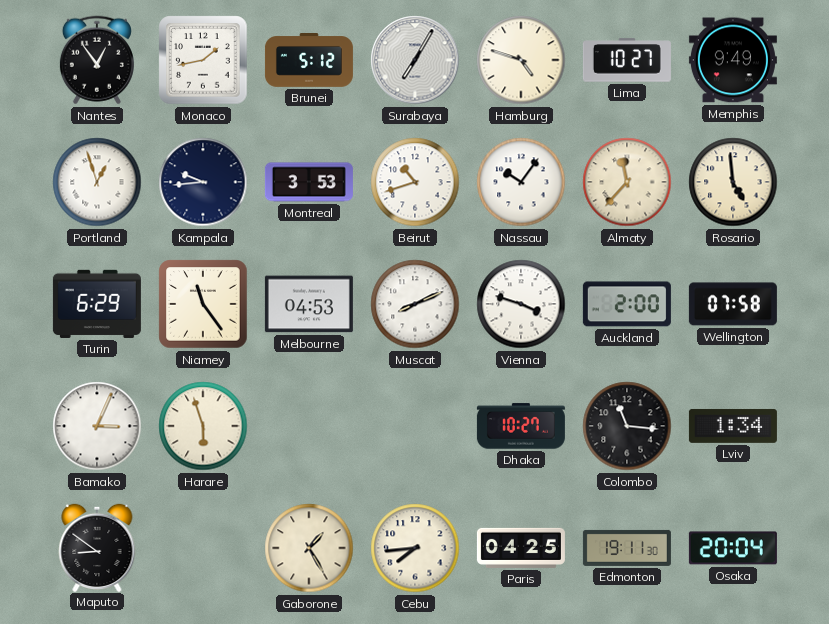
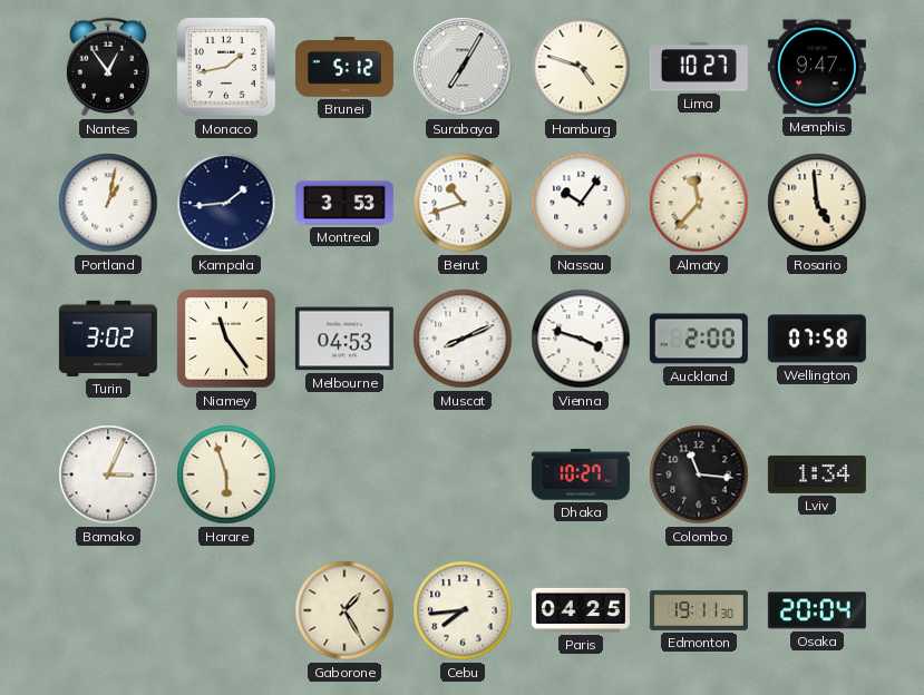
Memphis: 9:49 -> 9:47 (817, 67)
Portland: 12:57 -> 1:02 (108, 203)
Kampala: 9:44 -> 1:44 (226, 203)
Turin: 6:29 -> 3:02 (108, 339)
Maputo: 8:51 -> none (97, 547)
